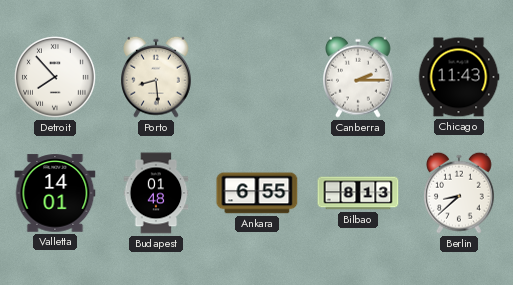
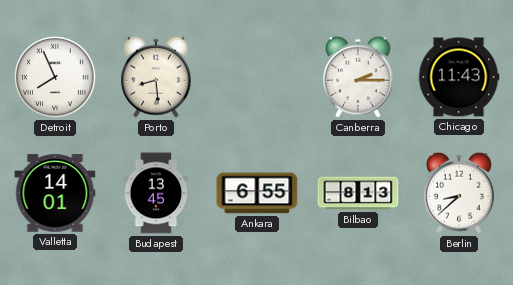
Detroit: 7:53 -> 7:56 (55, 77)
Budapest: 01:48 -> 13:45 (156, 193)
